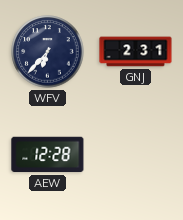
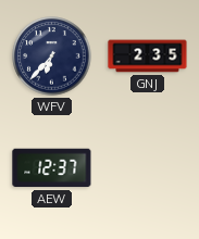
GNJ: 2:31 -> 2:35 (148, 56)
AEW: 12:28 -> 12:37 (52, 168)
